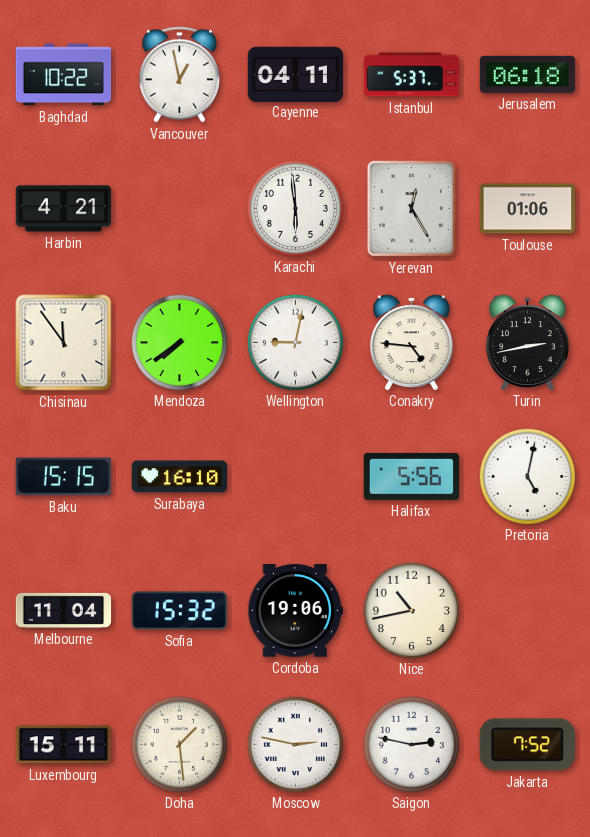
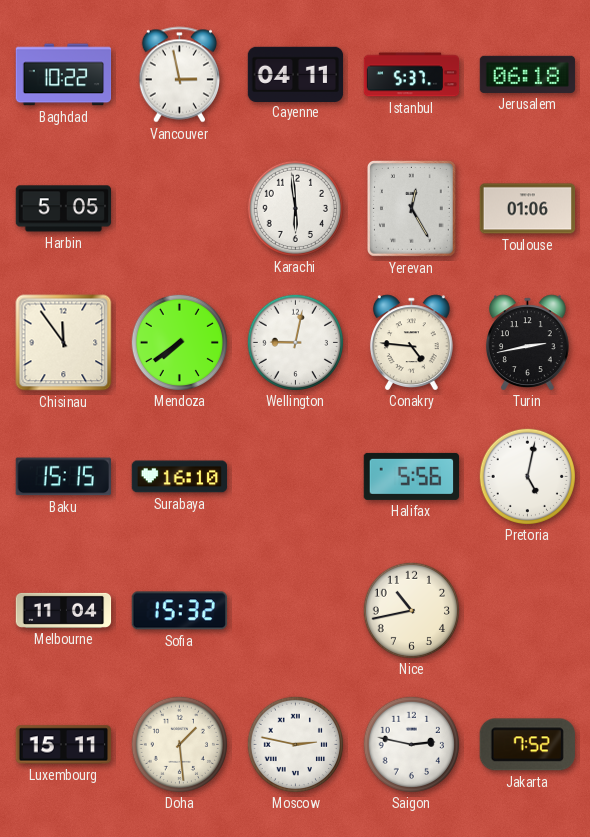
Vancouver: 12:58 -> 2:58 (179, 75)
Harbin: 4:21 -> 5:05 (64, 209)
Cordoba: 19:06 -> none (296, 611)
